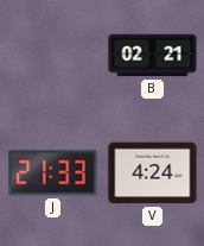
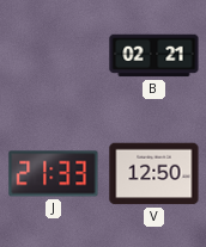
V: 4:24 -> 12:50 (154, 174)
